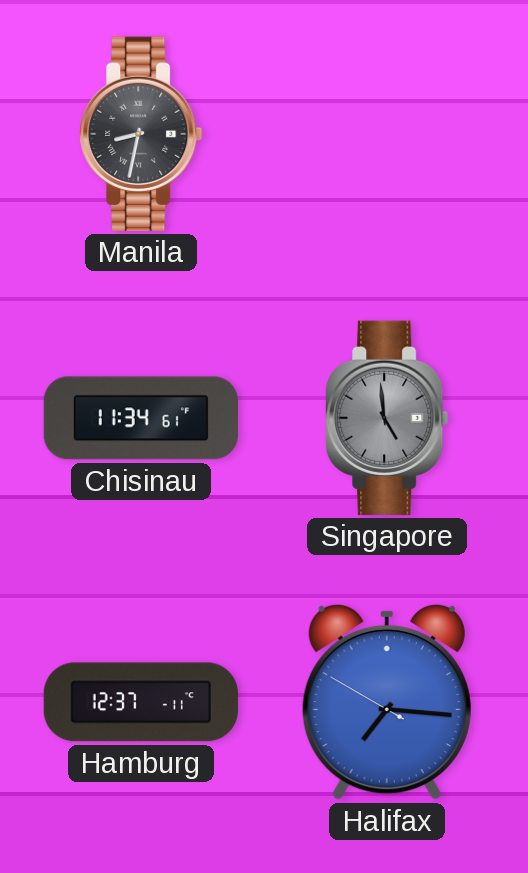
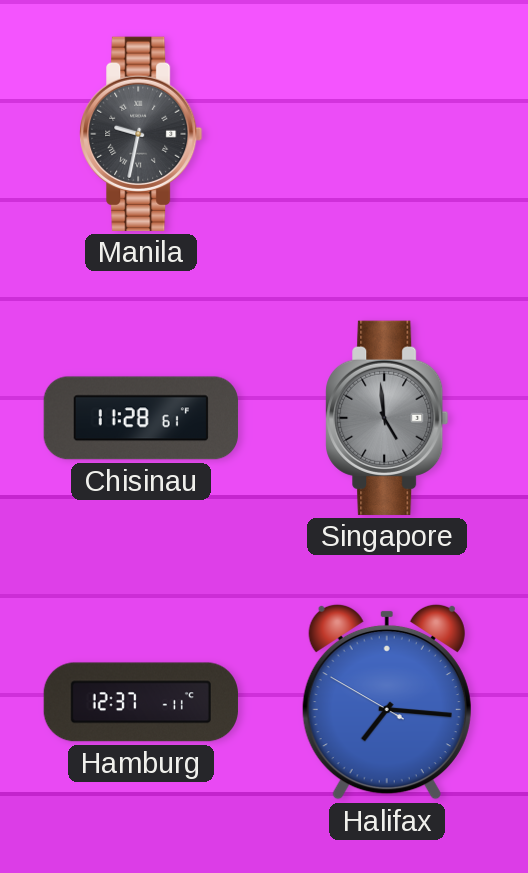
Manila: 8:32 -> 9:32 (141, 134)
Chisinau: 11:34 -> 11:28 (141, 418)
